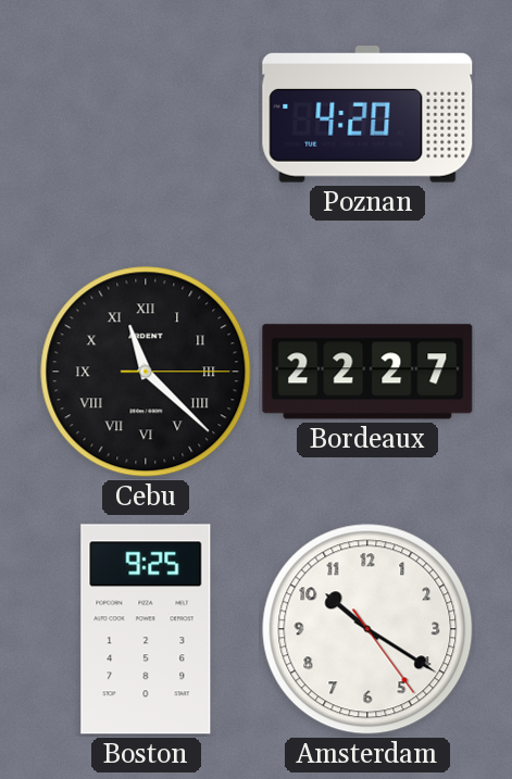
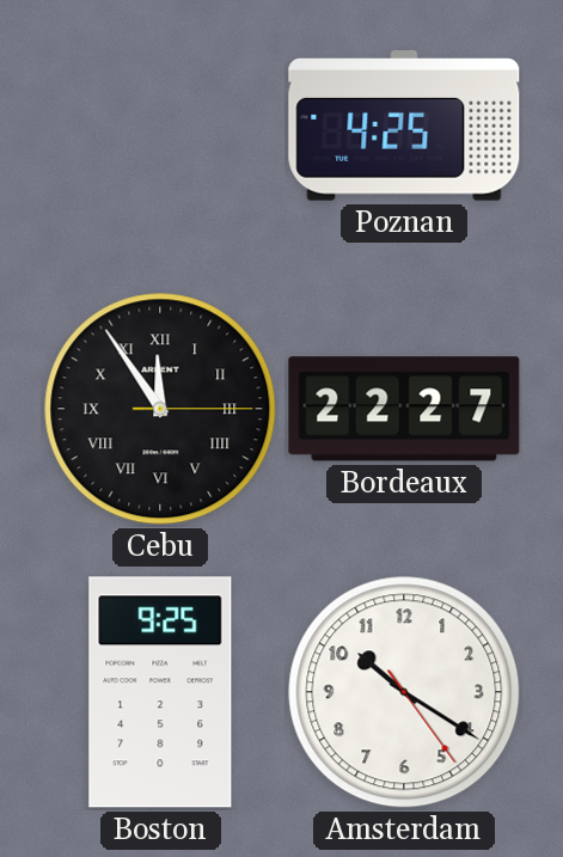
Poznan: 4:20 -> 4:25 (404, 127)
Cebu: 11:22 -> 11:54 (160, 409)
